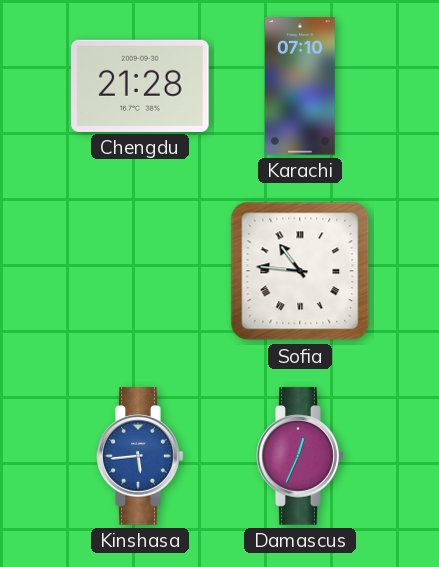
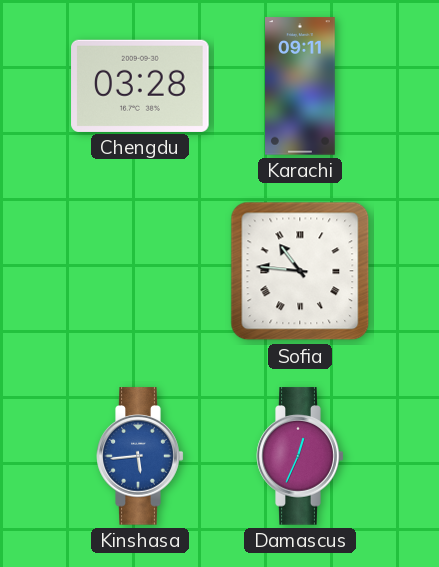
Chengdu: 21:28 -> 03:28 (140, 86)
Karachi: 07:10 -> 09:11 (301, 86)
